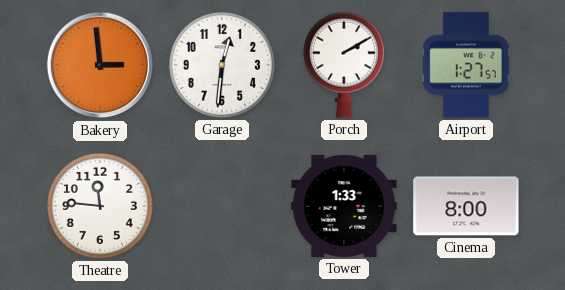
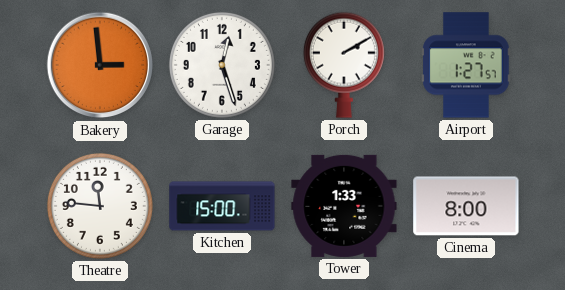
Garage: 12:31 -> 12:27 (222, 65)
Kitchen: none -> 15:00 (222, 206)
